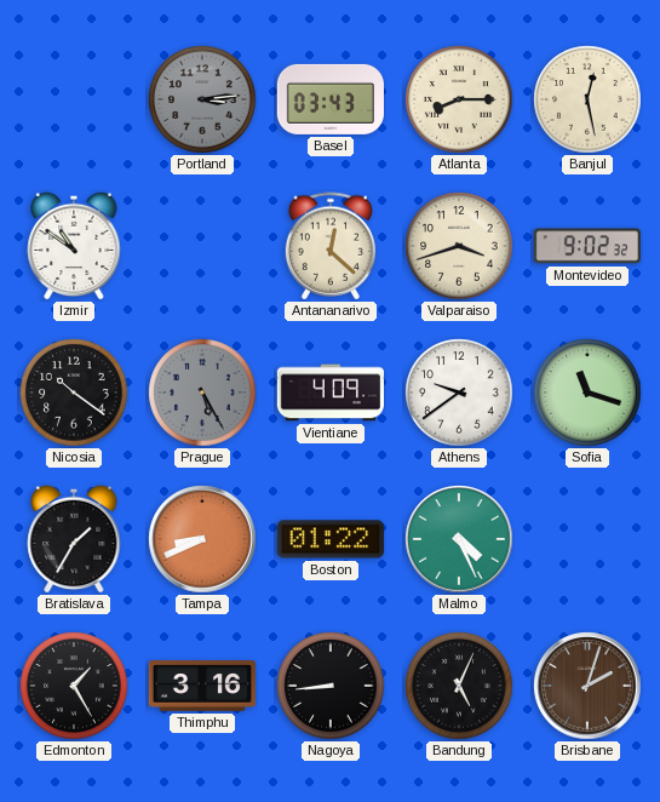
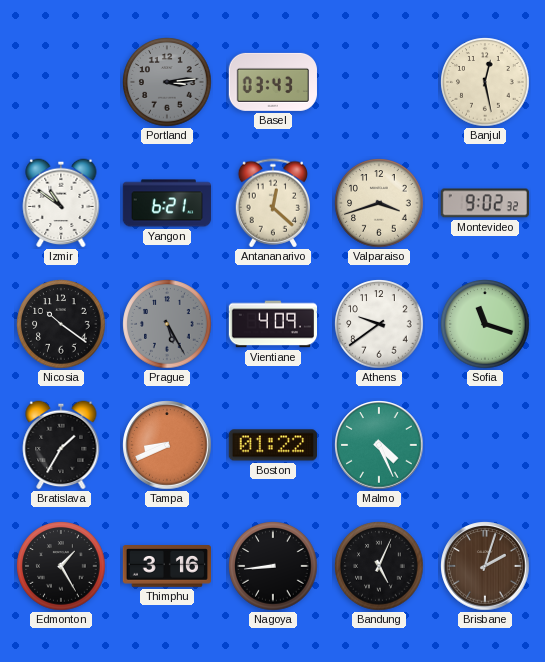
Atlanta: 8:15 -> none (459, 99)
Yangon: none -> 6:21 (167, 203)
